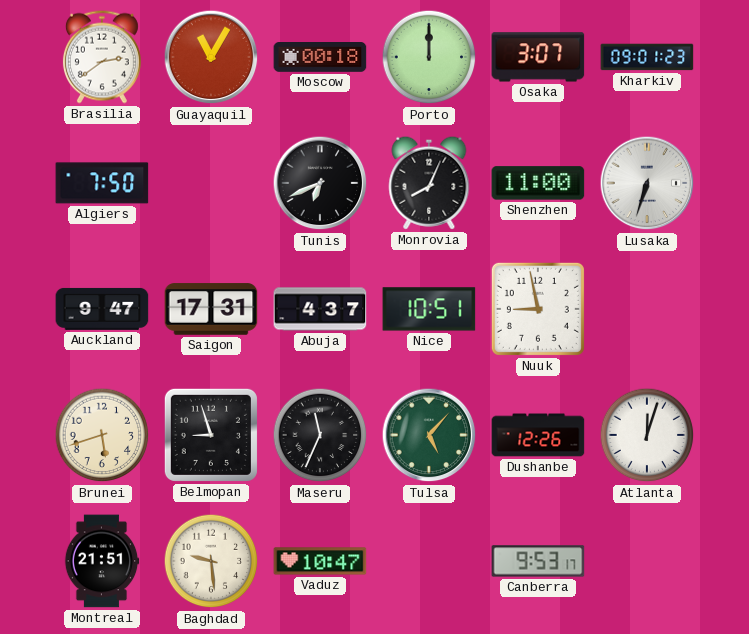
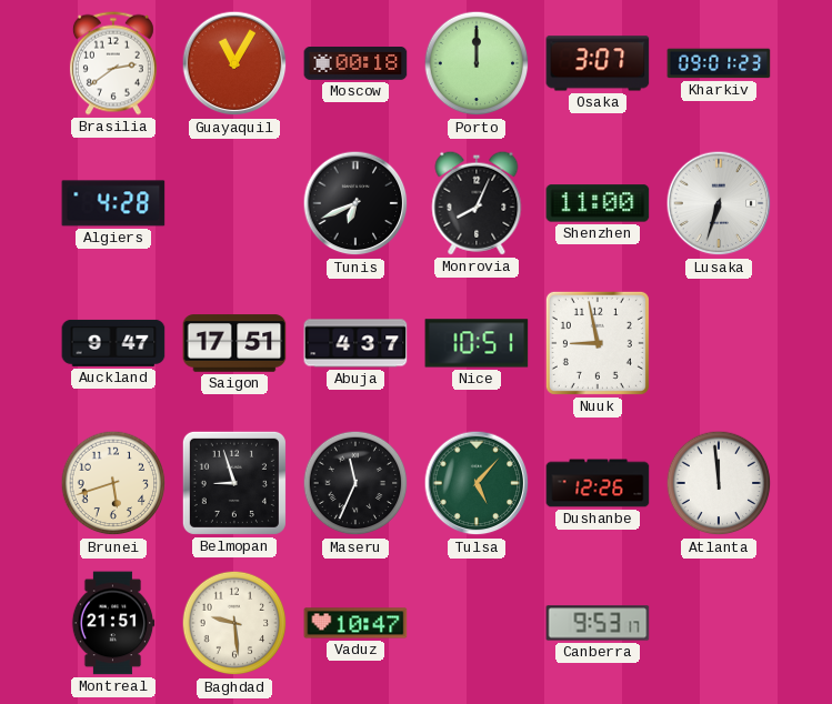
Algiers: 7:50 -> 4:28 (113, 203)
Saigon: 17:31 -> 17:51 (234, 343)
Atlanta: 12:03 -> 11:59 (719, 483)
